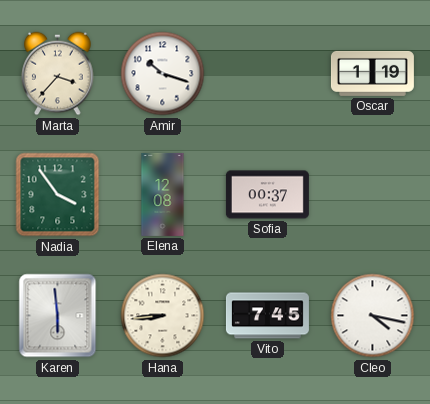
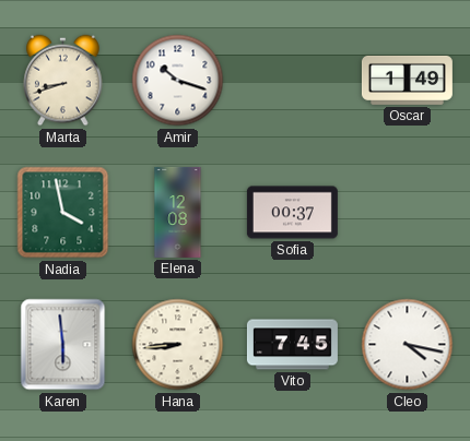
Marta: 3:37 -> 8:42 (63, 81)
Oscar: 1:19 -> 1:49 (407, 80)
Nadia: 3:54 -> 3:58 (63, 213)
